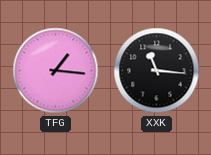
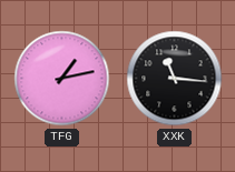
TFG: 1:16 -> 1:13 (62, 79)
